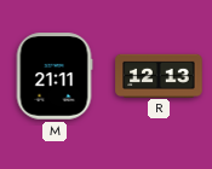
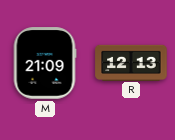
M: 21:11 -> 21:09 (45, 63)
